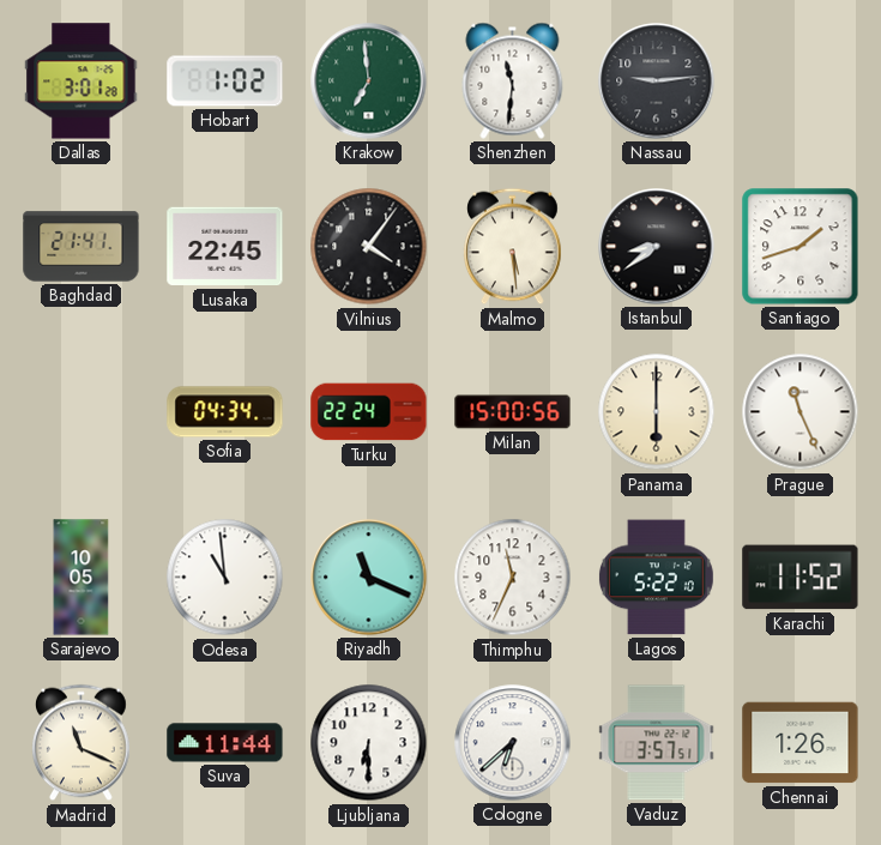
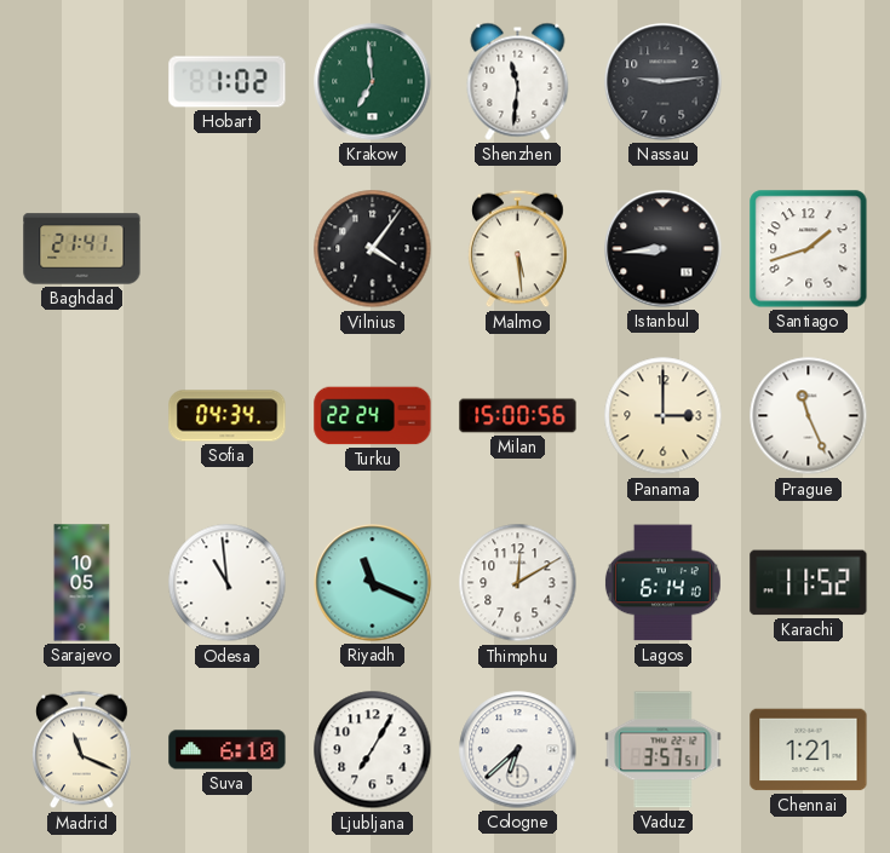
Dallas: 3:01 -> none (82, 82)
Lusaka: 22:45 -> none (225, 247)
Istanbul: 8:39 -> 8:44 (664, 249)
Panama: 6:00 -> 3:00 (664, 416)
Thimphu: 11:34 -> 12:10 (518, 583)
Lagos: 5:22 -> 6:14 (662, 583)
Suva: 11:44 -> 6:10 (228, 750)
Ljubljana: 6:30 -> 7:05 (373, 750)
Chennai: 1:26 -> 1:21 (809, 750)
